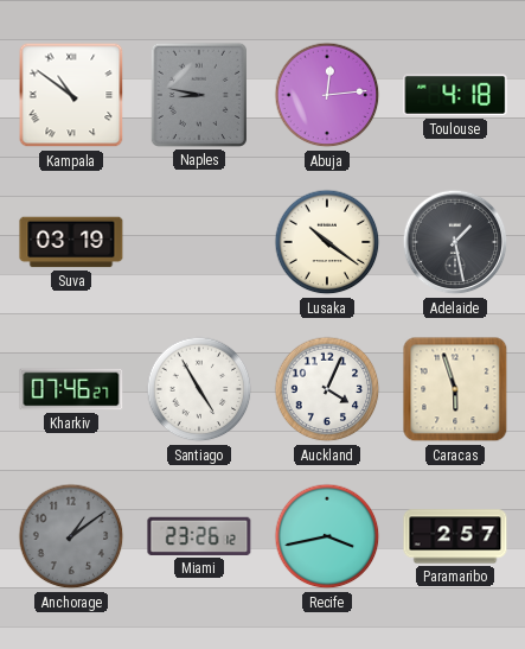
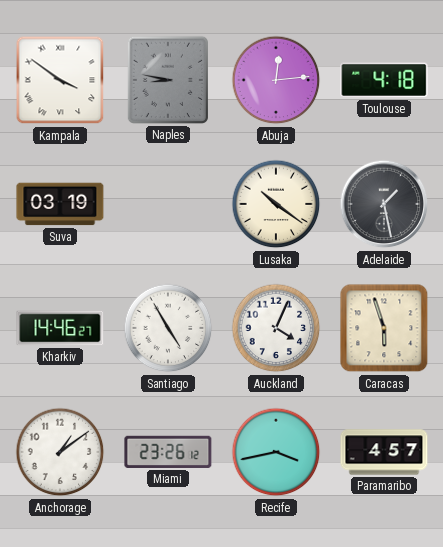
Kampala: 10:51 -> 3:51 (60, 80)
Kharkiv: 07:46 -> 14:46 (60, 328)
Anchorage dial: grey -> white (60, 452)
Paramaribo: 2:57 -> 4:57 (384, 452)
